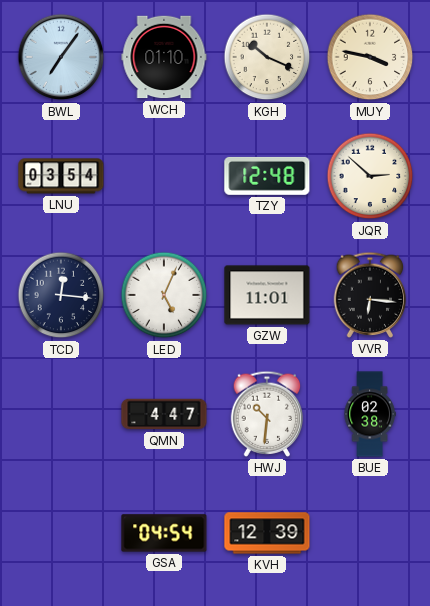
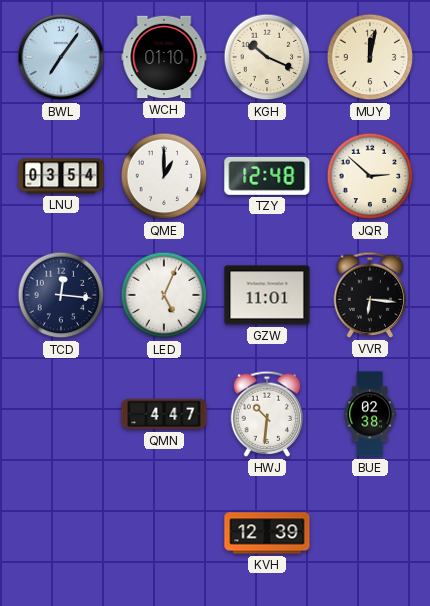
MUY: 3:47 -> 12:02 (370, 57)
QME: none -> 1:00 (164, 176)
GSA: 04:54 -> none (164, 533)
